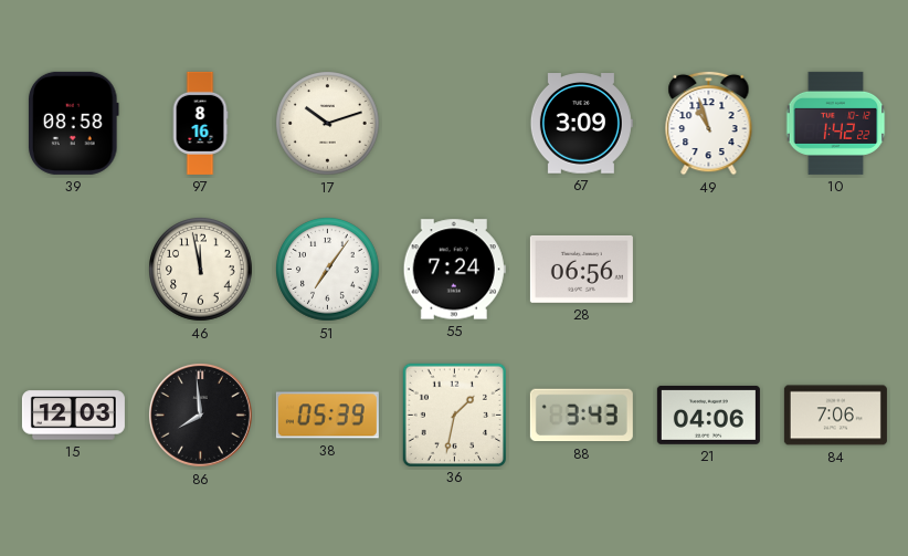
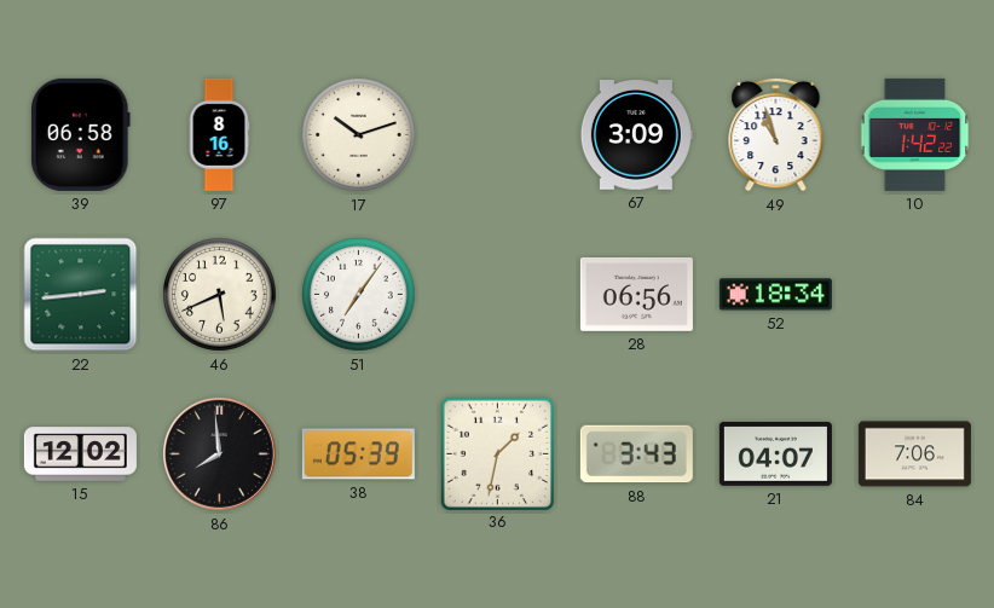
39: 08:58 -> 06:58 (81, 134)
22: none -> 2:44 (81, 295)
46: 11:58 -> 5:41 (220, 295)
55: 7:24 -> none (454, 270)
52: none -> 18:34 (775, 295)
15: 12:03 -> 12:02 (80, 454)
21: 04:06 -> 04:07 (775, 453)
